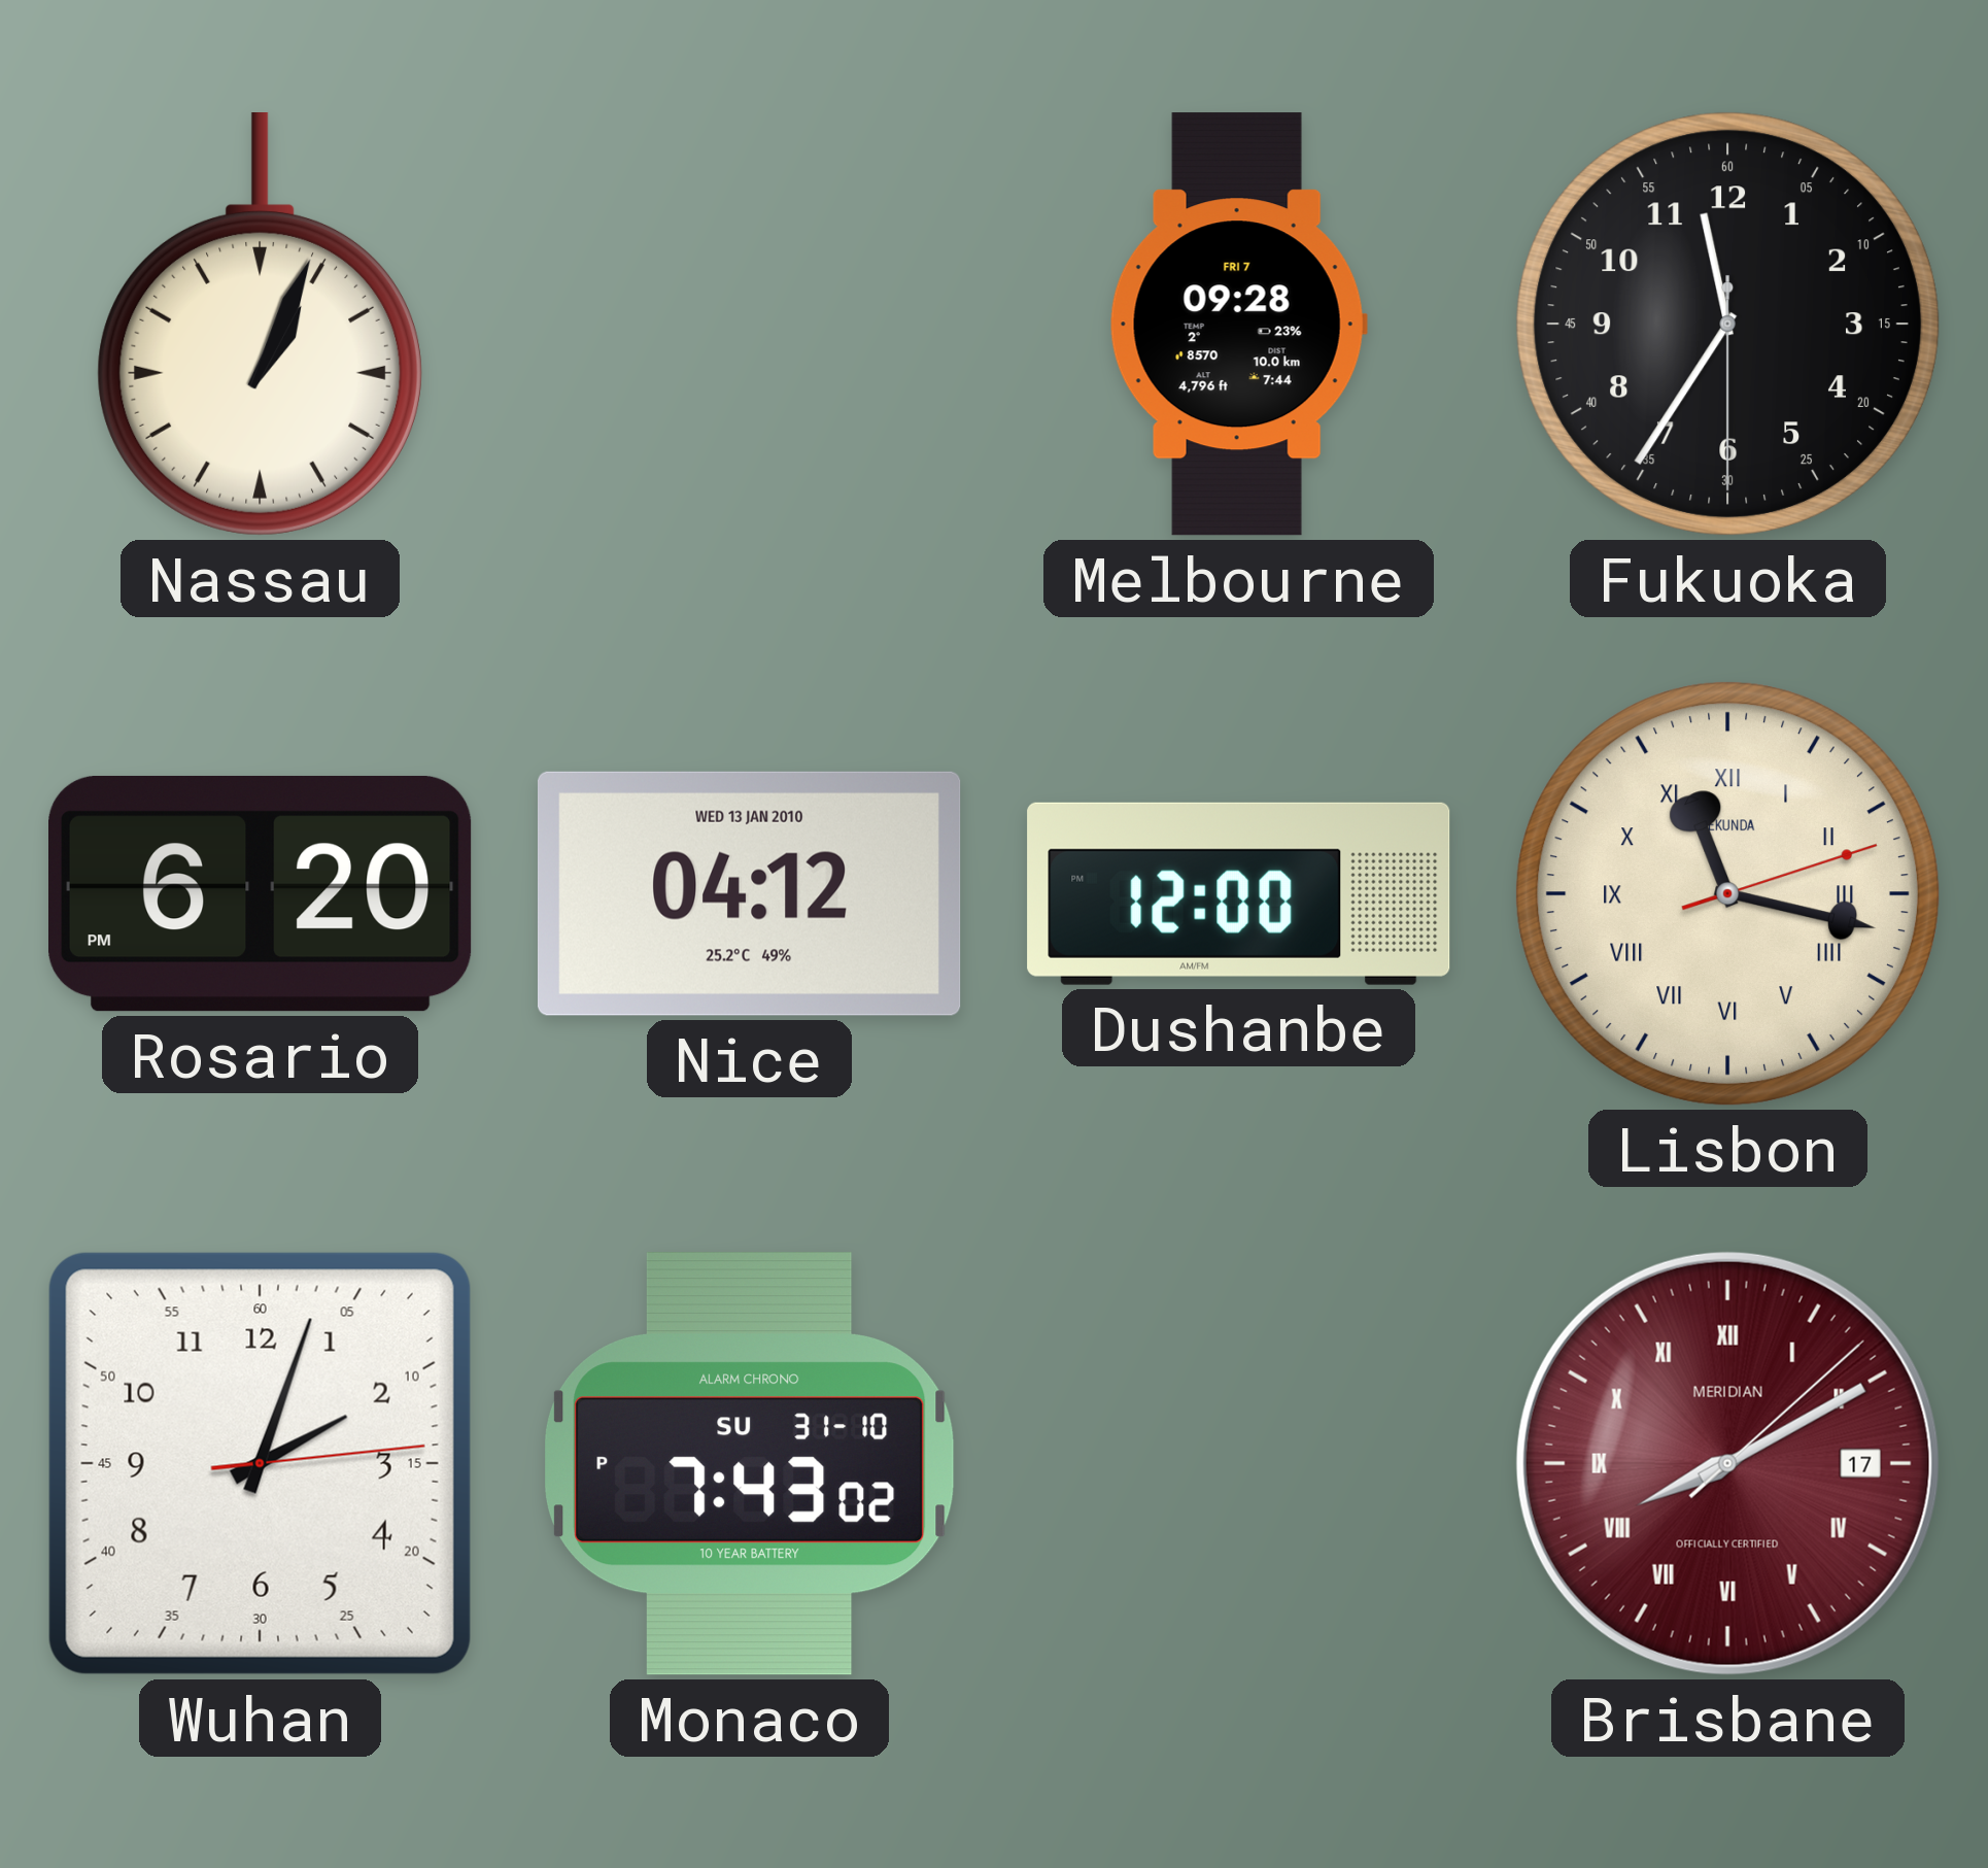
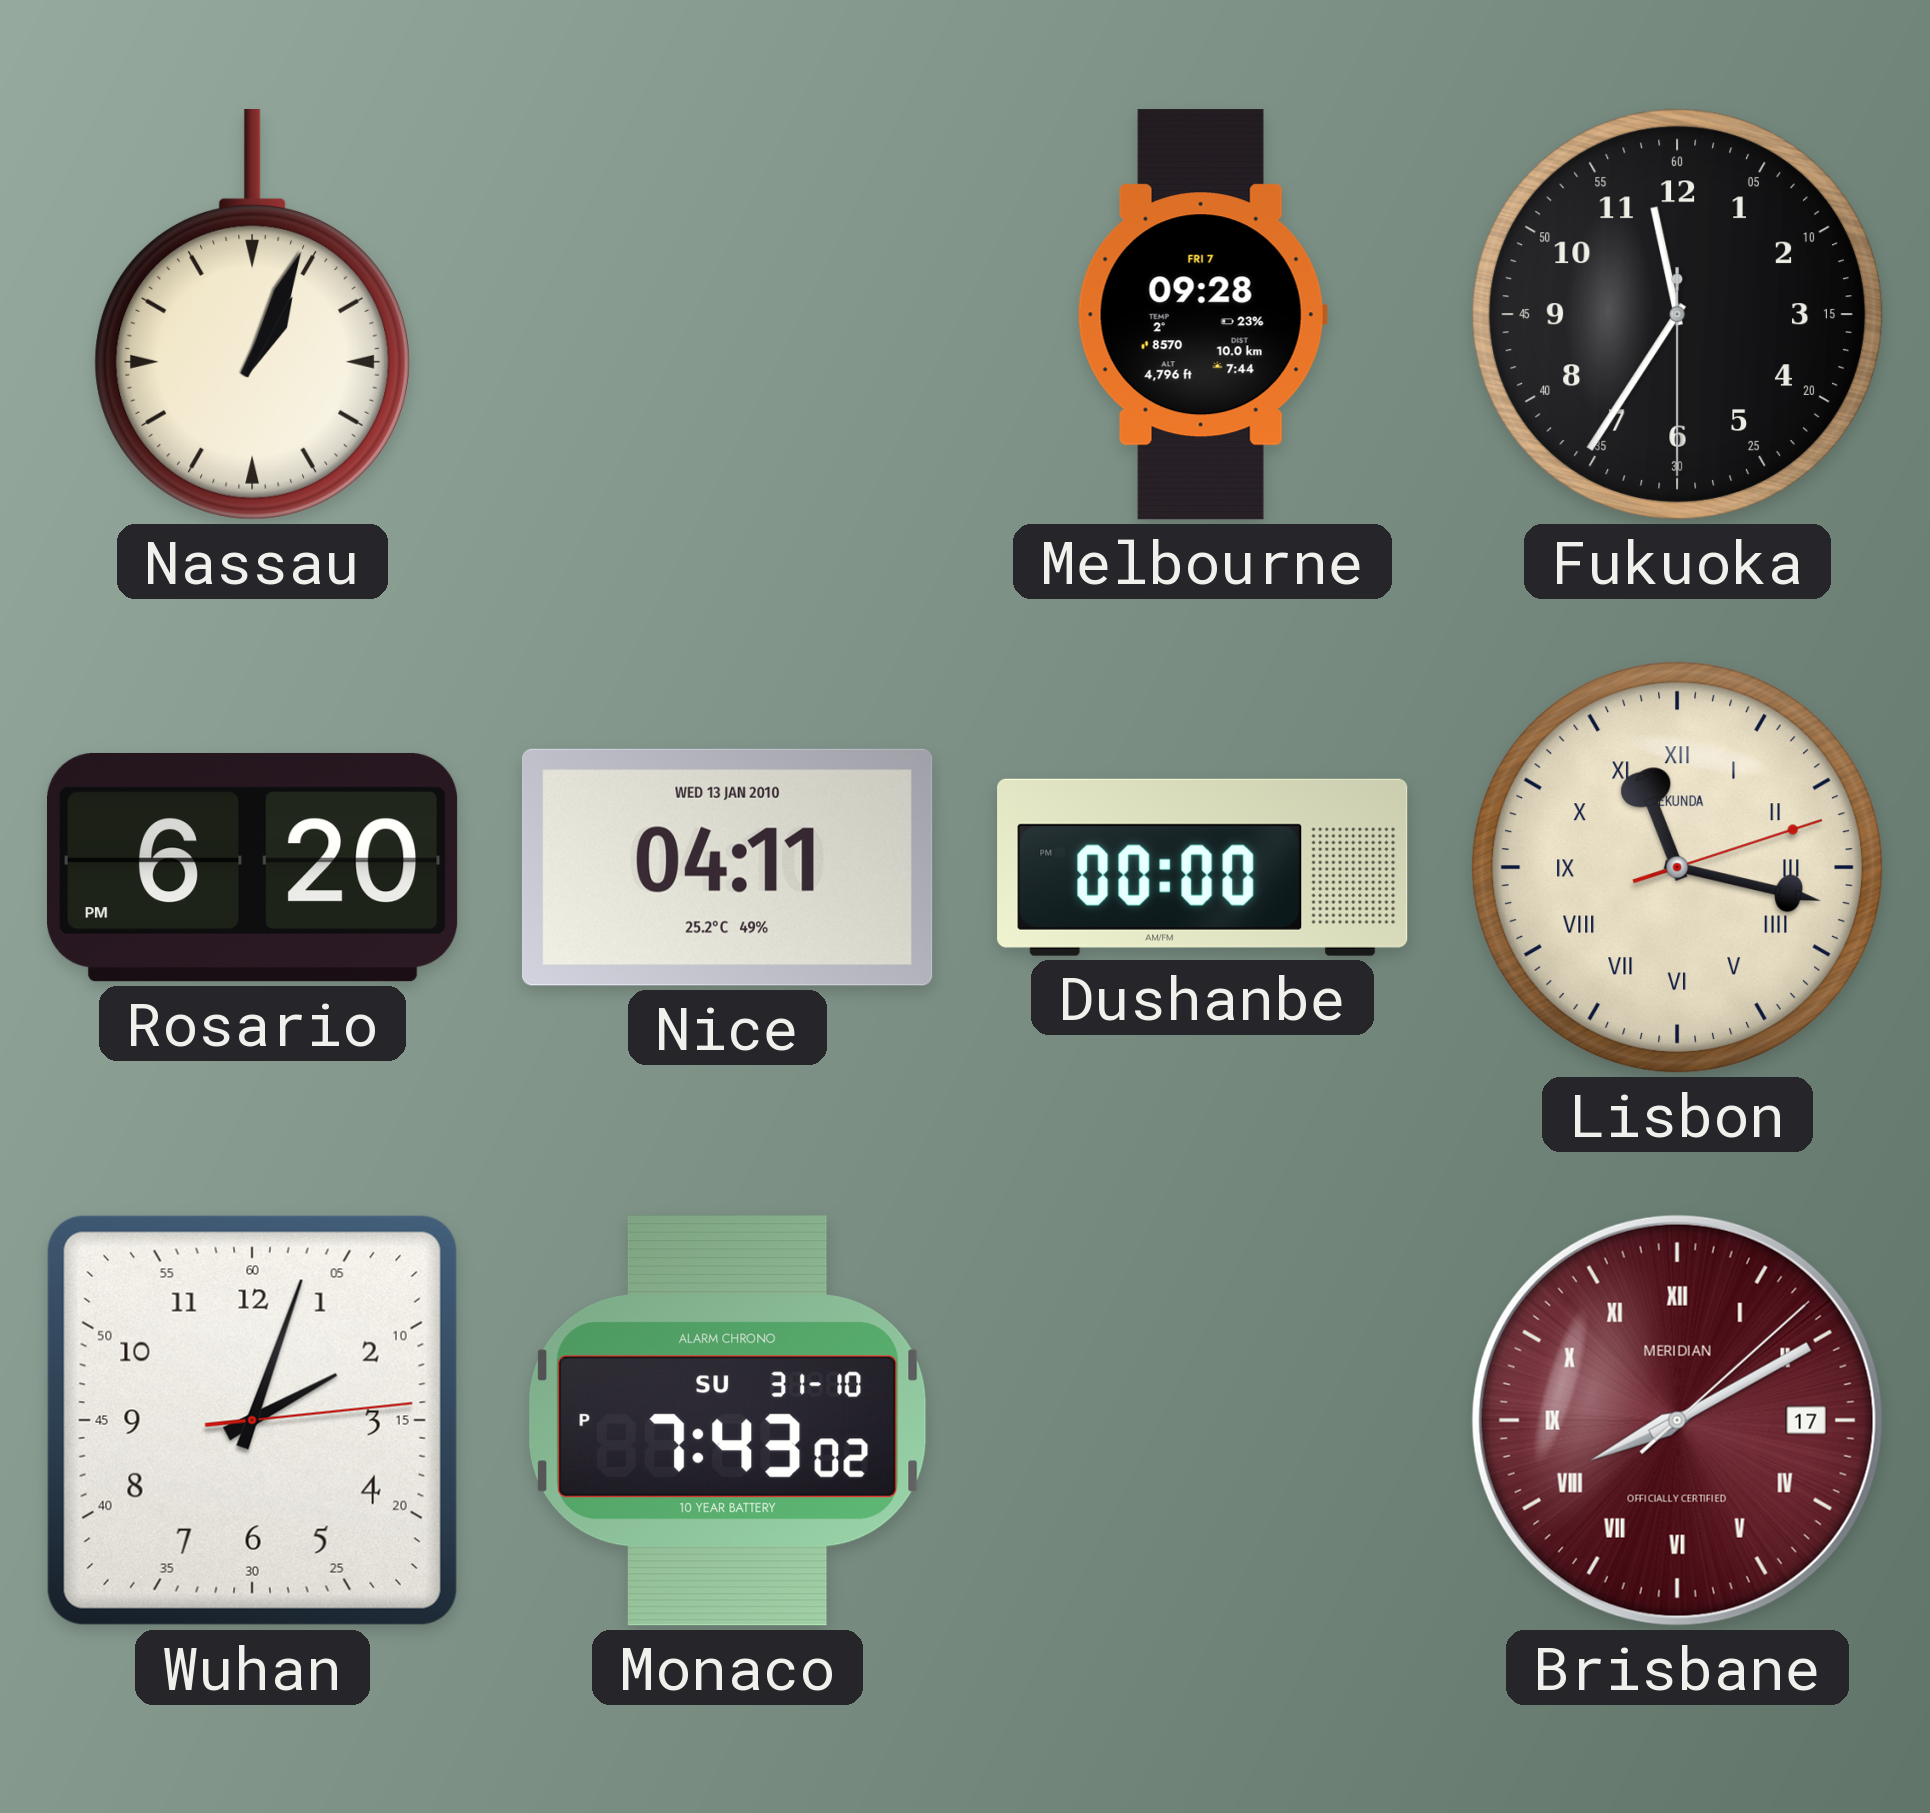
Nice: 04:12 -> 04:11 (727, 867)
Dushanbe: 12:00 -> 00:00 (1203, 867)
